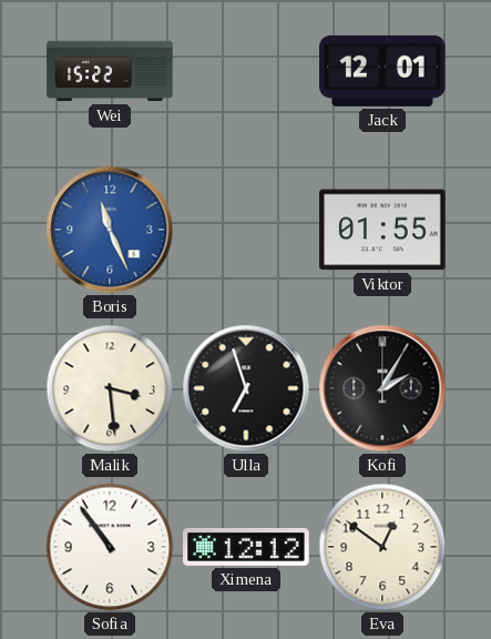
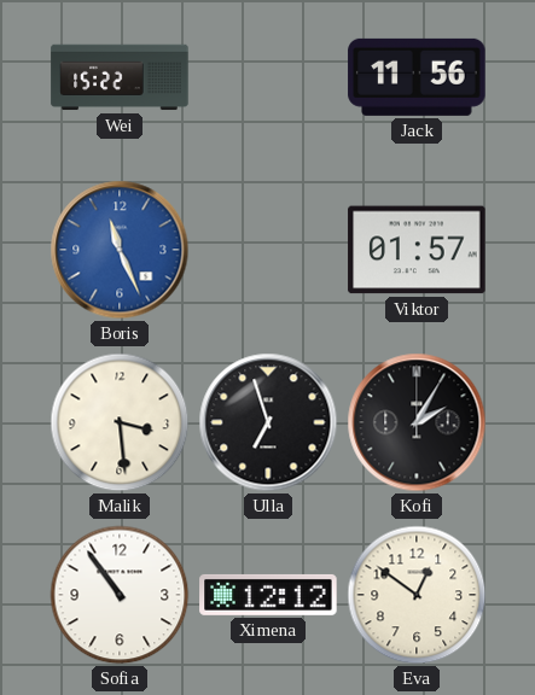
Jack: 12:01 -> 11:56 (417, 77)
Viktor: 01:55 -> 01:57 (417, 250)
